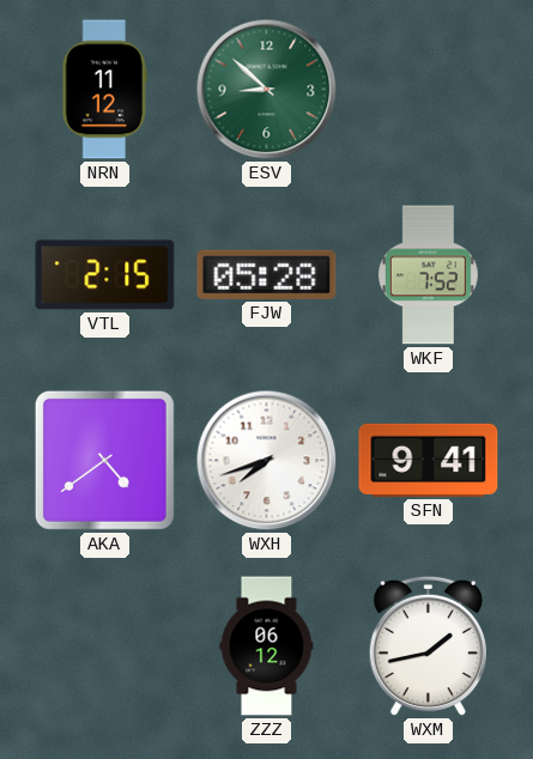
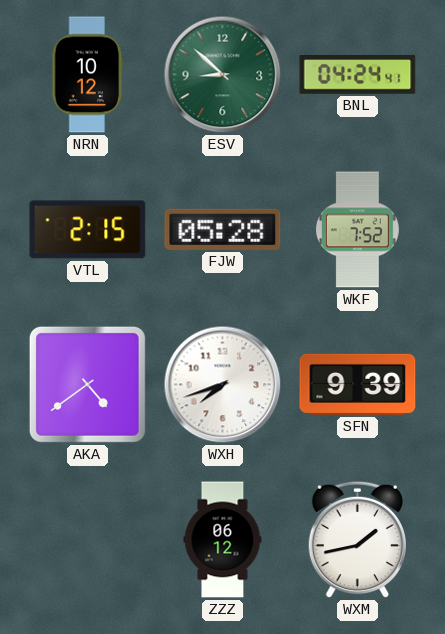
NRN: 11:12 -> 10:12 (88, 75)
BNL: none -> 04:24 (358, 75)
SFN: 9:41 -> 9:39 (358, 384)
